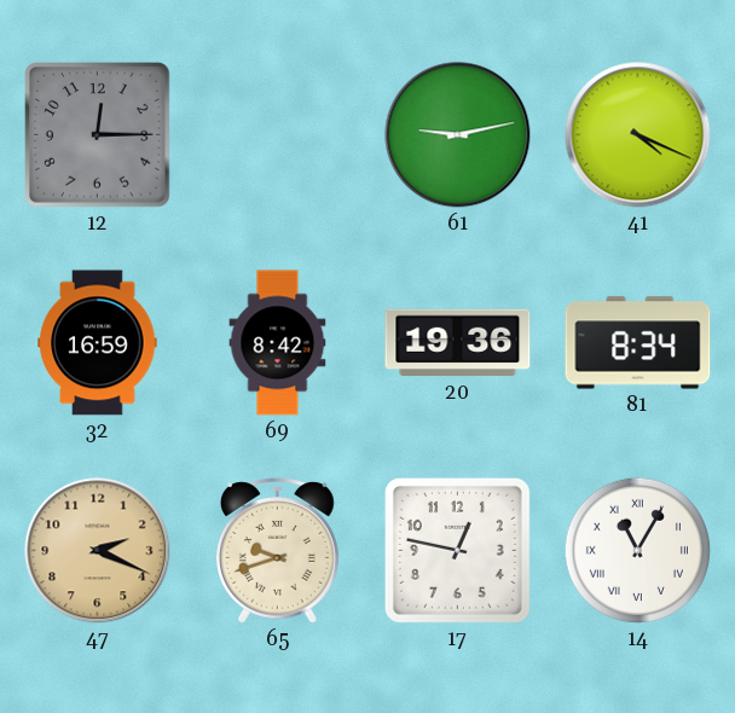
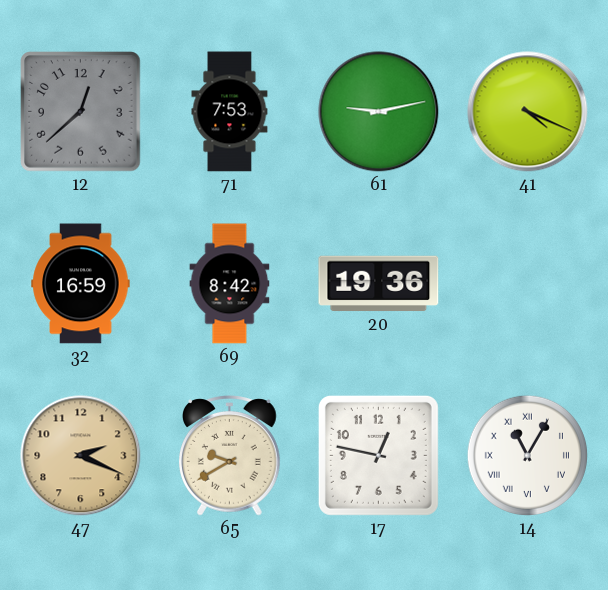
12: 12:15 -> 12:38 (81, 112)
71: none -> 7:53 (230, 112)
81: 8:34 -> none (638, 343)
65: 9:42 -> 9:40 (230, 456)
